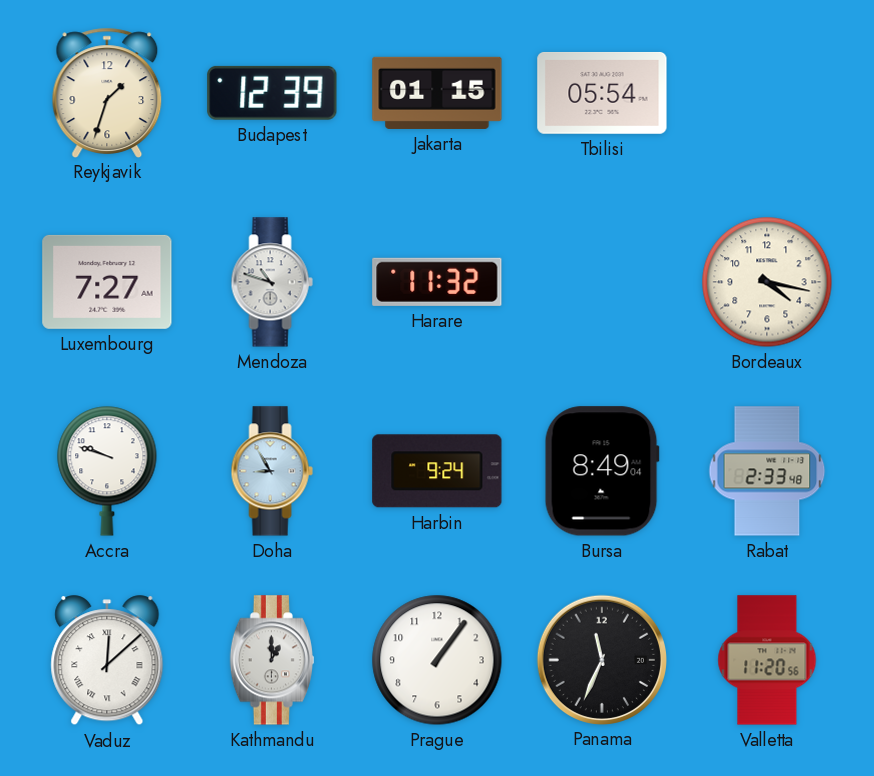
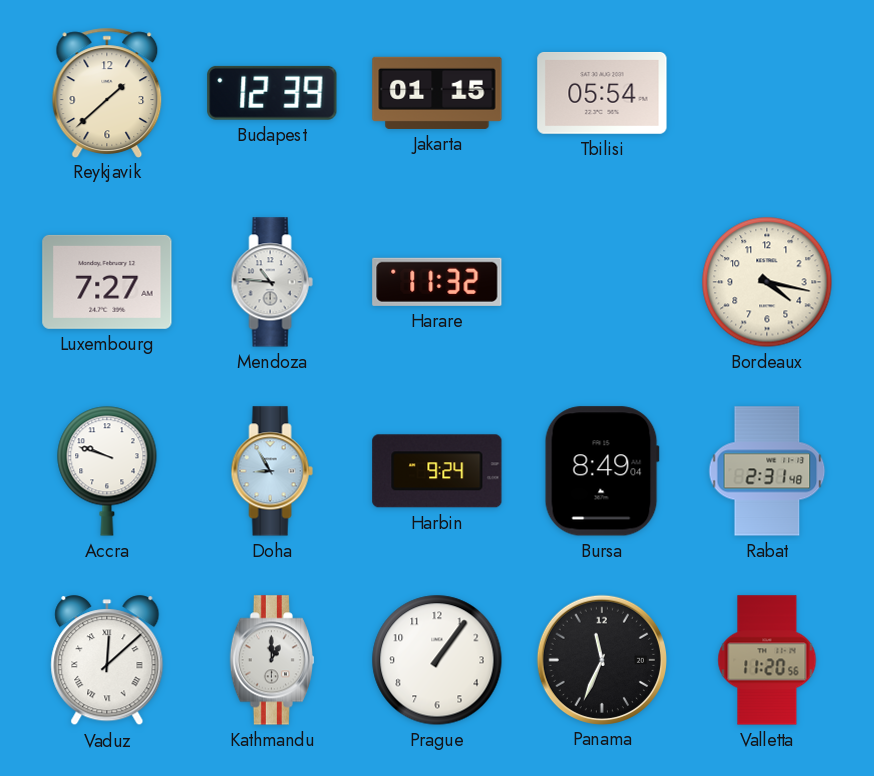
Reykjavik: 1:33 -> 1:38 (107, 92)
Mendoza: 10:48 -> 10:46 (272, 282)
Rabat: 2:33 -> 2:31 (767, 471)
